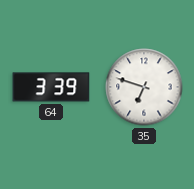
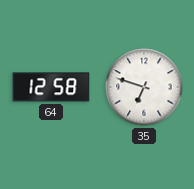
64: 3:39 -> 12:58 (51, 87)
